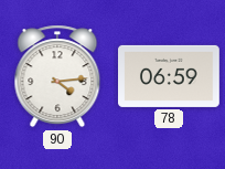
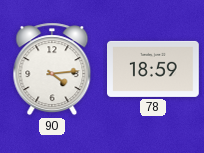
78: 06:59 -> 18:59 (154, 69)
